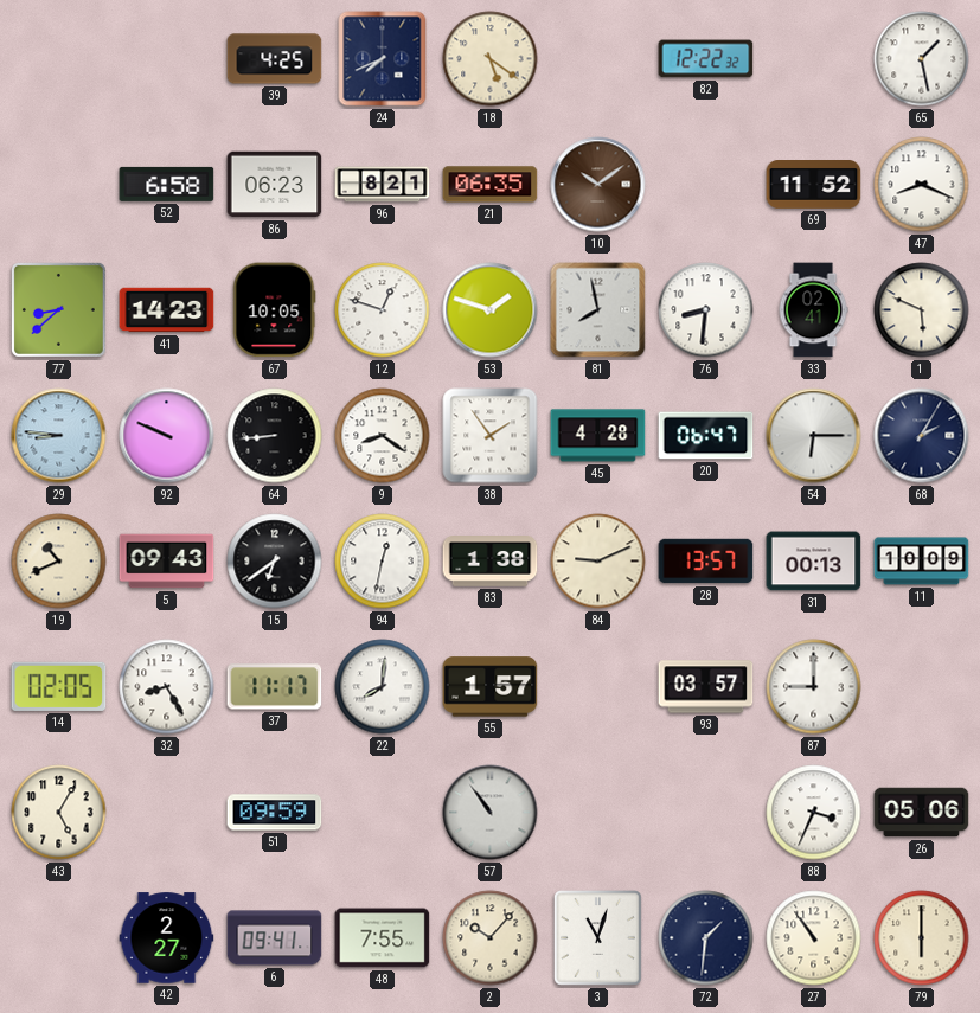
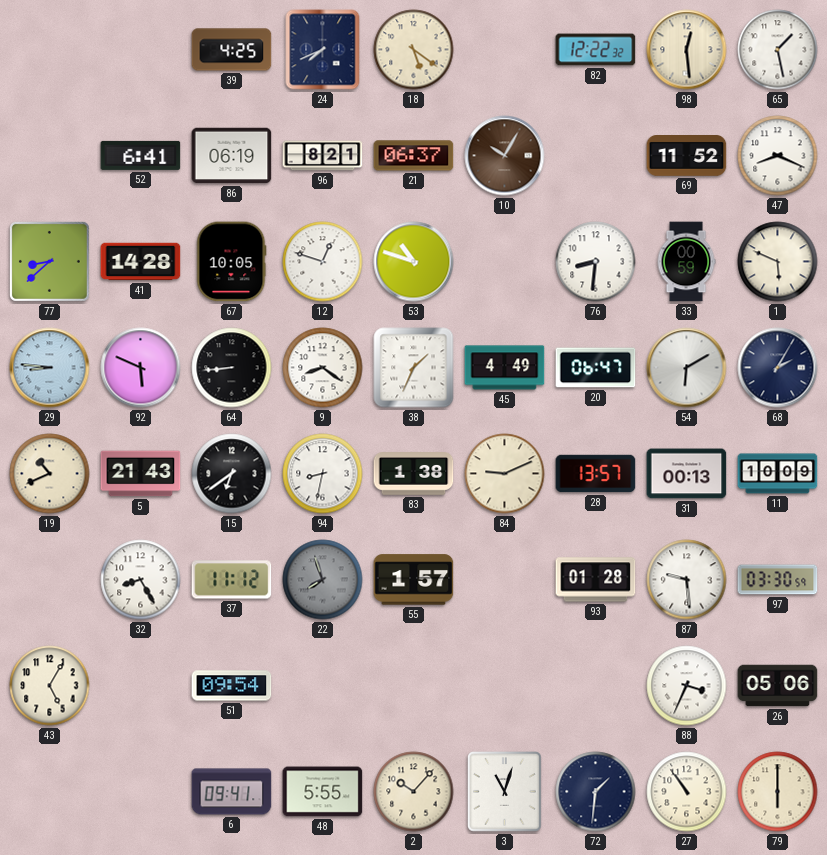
98: none -> 12:29 (687, 50)
52: 6:58 -> 6:41 (141, 155)
86: 06:23 -> 06:19 (232, 156)
21: 06:35 -> 06:37 (414, 156)
10: 10:09 -> 10:05 (505, 156)
41: 14:23 -> 14:28 (141, 262)
53: 1:48 -> 10:48 (414, 262)
81: 7:58 -> none (598, 310)
33: 02:41 -> 00:59 (686, 262)
92: 9:49 -> 5:49 (141, 368)
38: 1:54 -> 1:34 (414, 368)
45: 4:28 -> 4:49 (505, 368)
54: 6:15 -> 6:10 (687, 368)
5: 09:43 -> 21:43 (141, 474)
94: 12:32 -> 8:32 (323, 474)
14: 02:05 -> none (59, 686)
37: 11:17 -> 11:12 (232, 580)
22: 8:01 -> 7:57 (323, 580)
22 dial: white -> grey (323, 580)
93: 03:57 -> 01:28 (596, 580)
87: 9:00 -> 9:29 (687, 580)
97: none -> 03:30 (778, 580)
51: 09:59 -> 09:54 (232, 686)
57: 10:54 -> none (491, 813)
42: 2:27 -> none (167, 938)
48: 7:55 -> 5:55 (323, 792)
